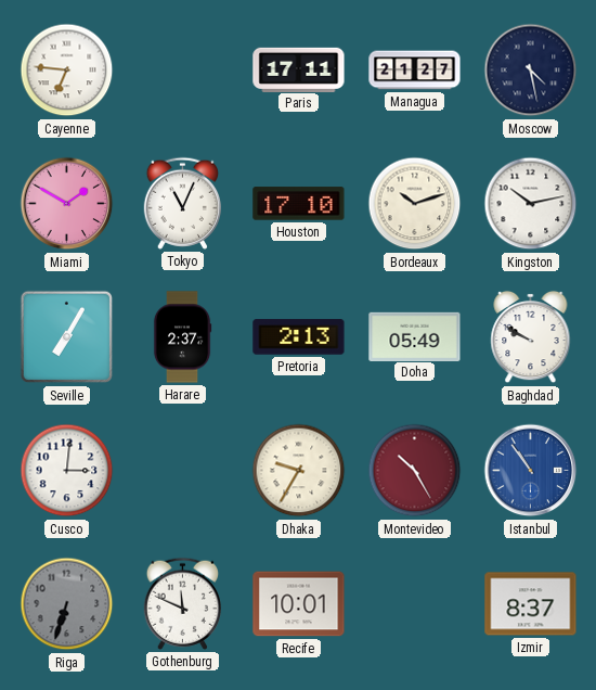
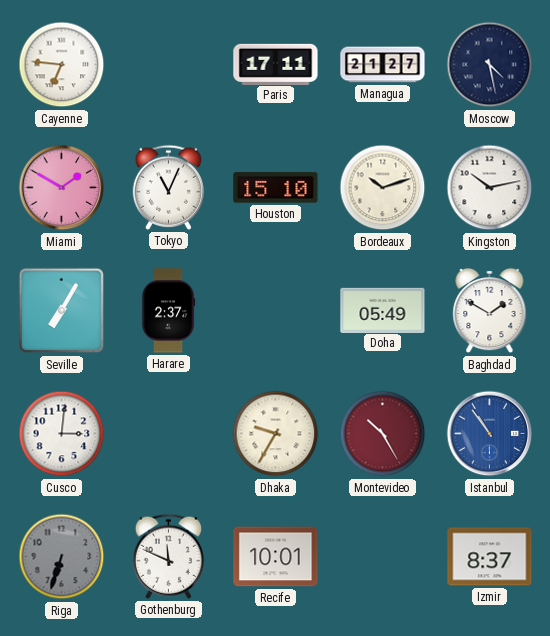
Houston: 17:10 -> 15:10 (276, 188)
Pretoria: 2:13 -> none (299, 337)
Baghdad: 9:50 -> 1:50 (490, 311)
